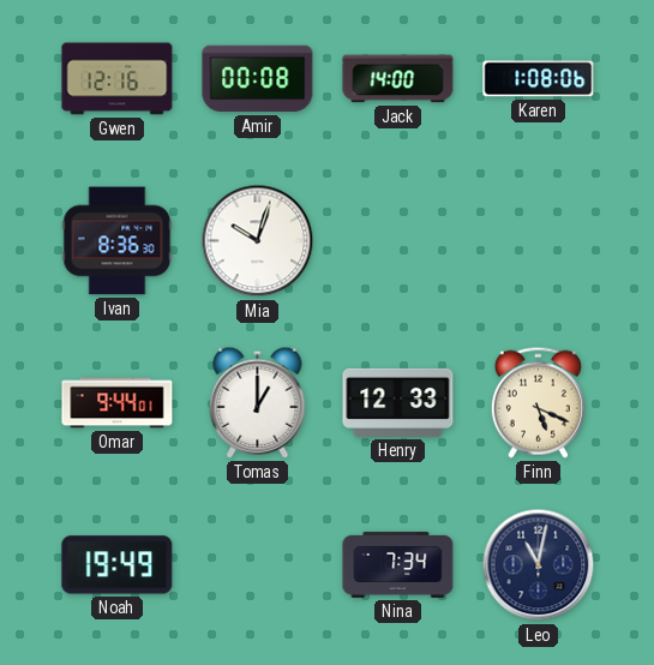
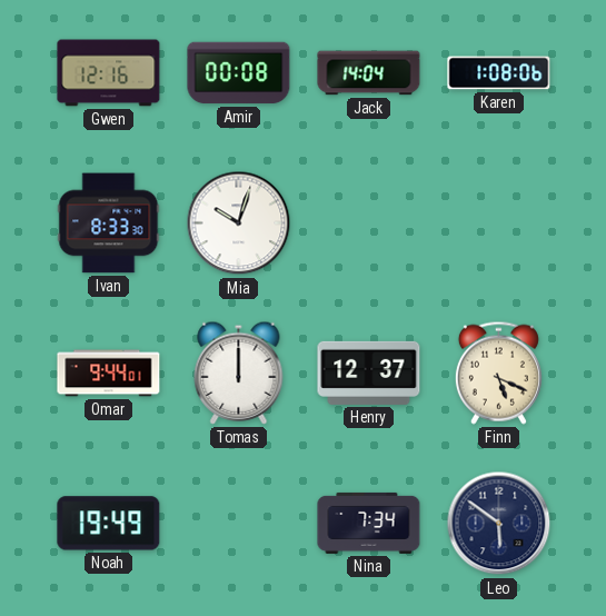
Jack: 14:00 -> 14:04 (369, 73)
Ivan: 8:36 -> 8:33 (109, 223)
Tomas: 1:00 -> 12:00 (239, 372)
Henry: 12:33 -> 12:37 (369, 372)
Leo: 11:02 -> 5:51 (499, 524)
